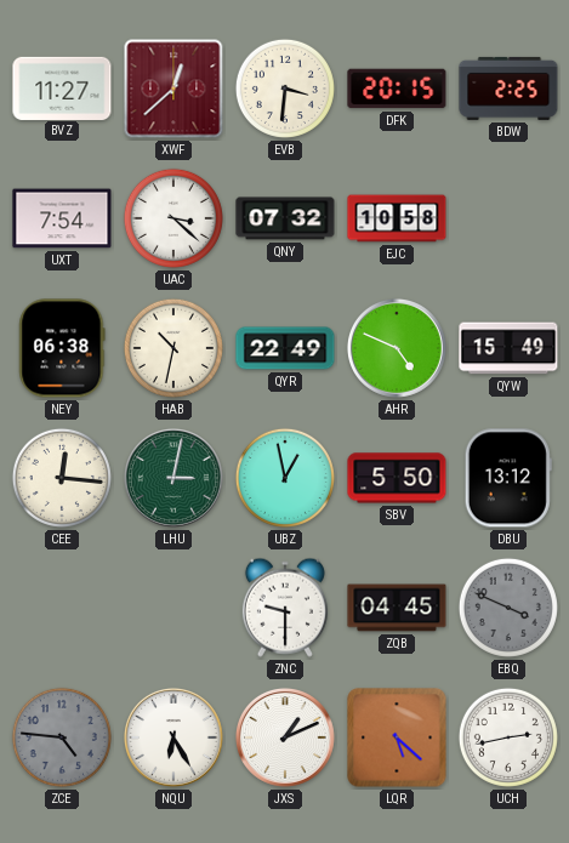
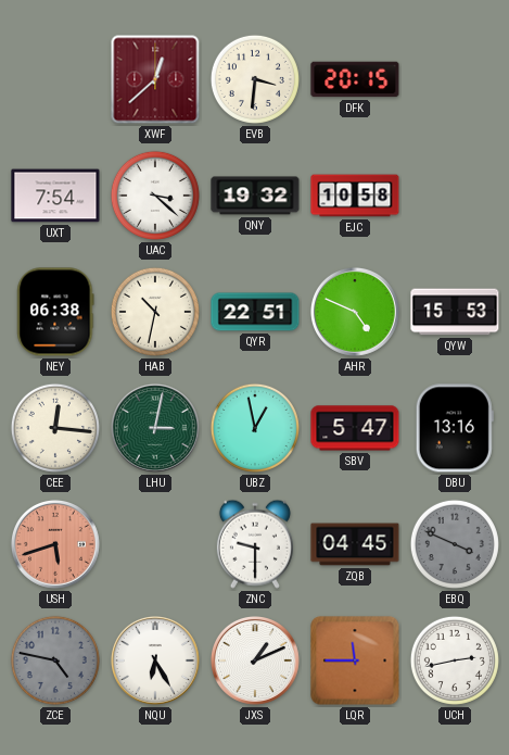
BVZ: 11:27 -> none (62, 87)
BDW: 2:25 -> none (508, 89)
QNY: 07:32 -> 19:32 (255, 196)
QYR: 22:49 -> 22:51 (255, 312)
QYW: 15:49 -> 15:53 (455, 312)
SBV: 5:50 -> 5:47 (355, 428)
DBU: 13:12 -> 13:16 (455, 428)
USH: none -> 5:42 (55, 544)
ZCE: 4:46 -> 4:47 (55, 660)
LQR: 5:22 -> 11:45 (355, 660)
